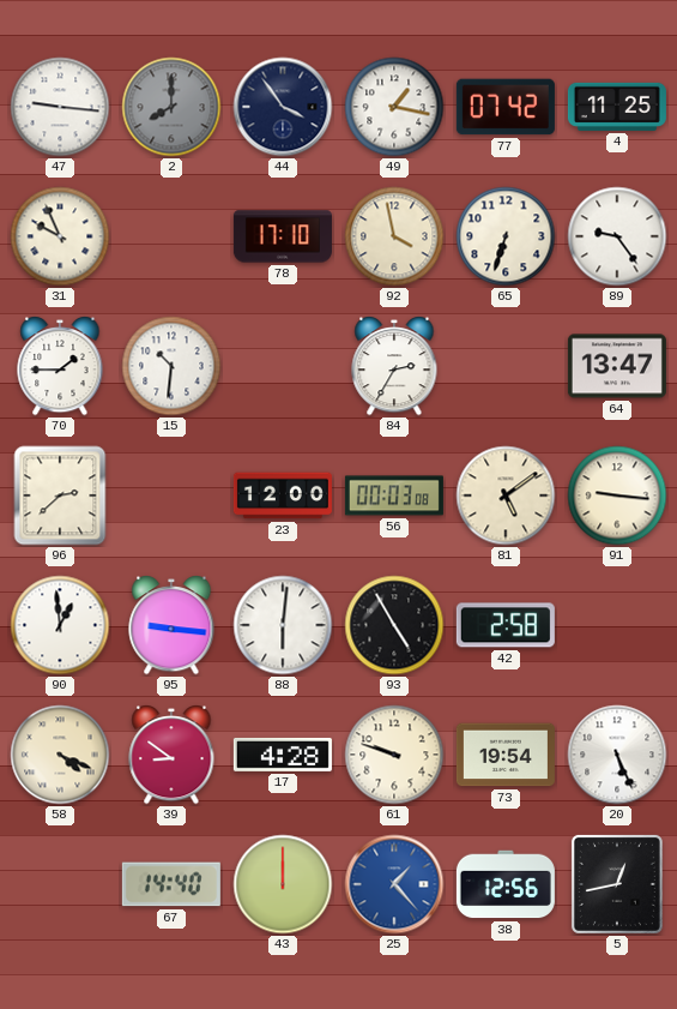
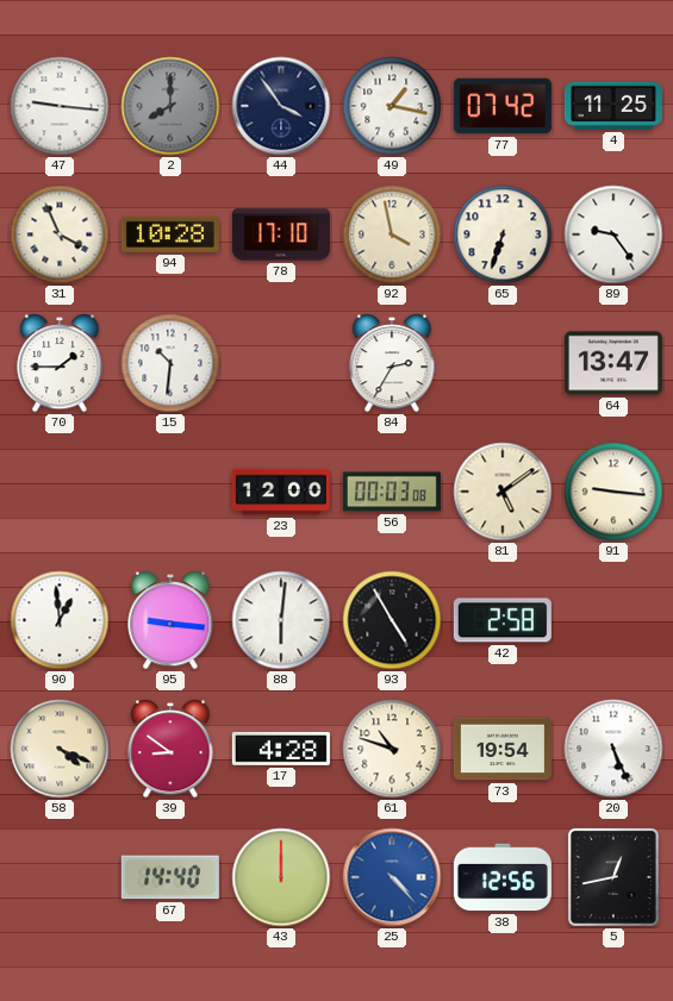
31: 9:56 -> 3:56 (60, 234)
94: none -> 10:28 (170, 234)
96: 2:38 -> none (60, 496)
61: 9:48 -> 10:48 (392, 749)
25: 1:23 -> 4:23 (392, 877)
